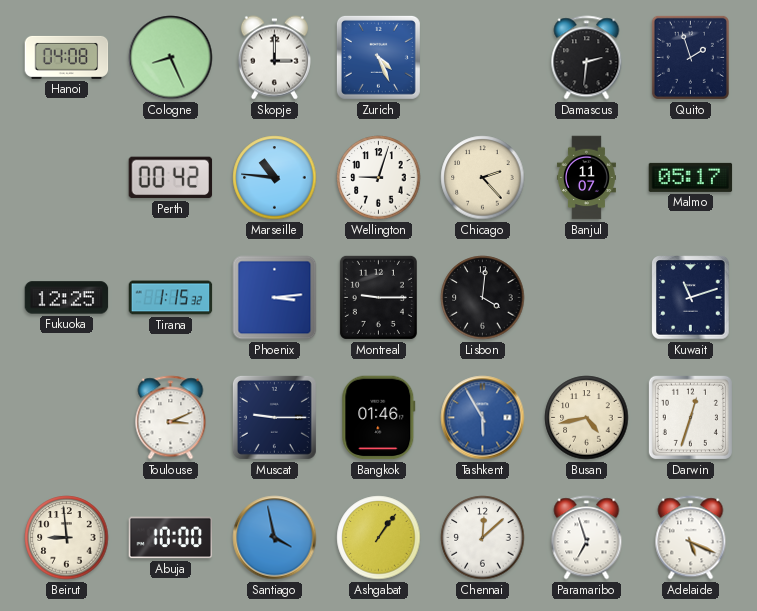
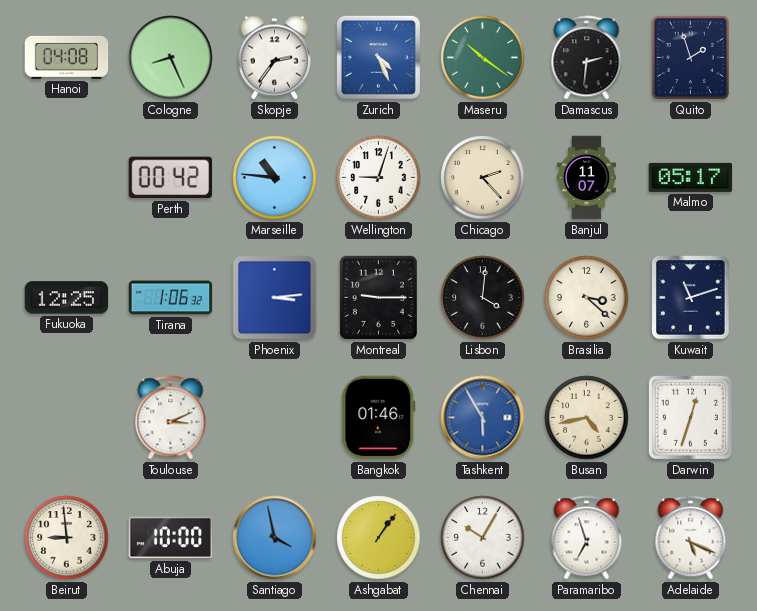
Skopje: 3:00 -> 2:36 (274, 58)
Maseru: none -> 10:21 (483, 58)
Tirana: 1:15 -> 1:06 (171, 298)
Brasilia: none -> 3:22 (587, 298)
Muscat: 9:15 -> none (274, 417)
Chennai: 12:08 -> 10:05 (483, 538)
